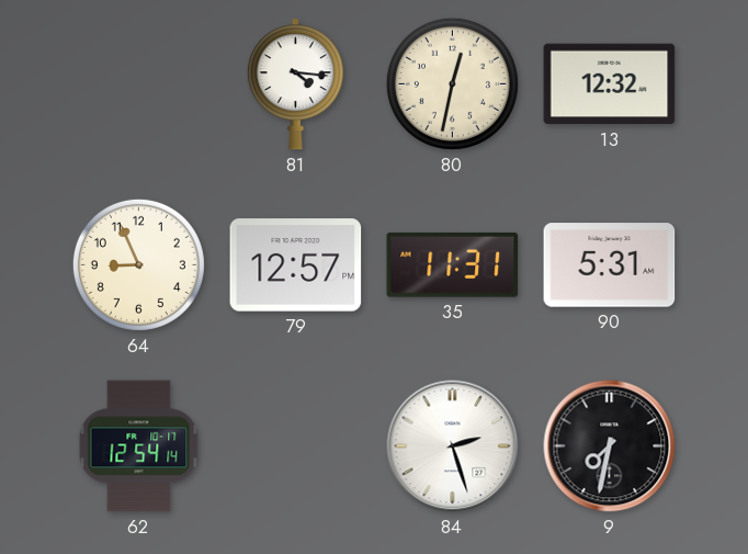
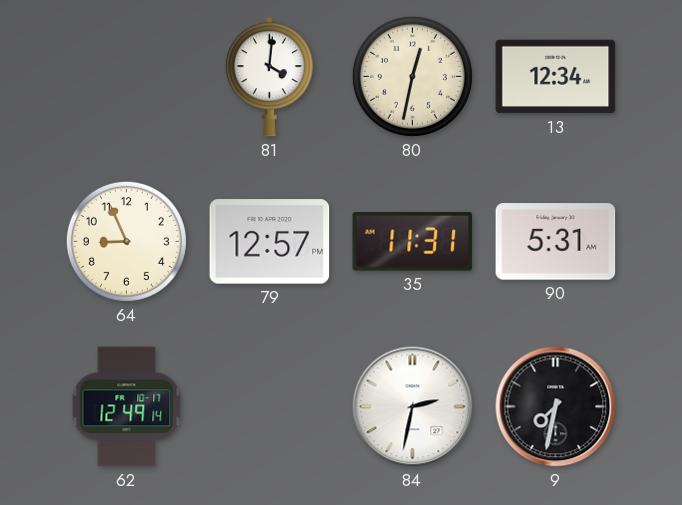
81: 4:16 -> 4:01 (269, 77)
13: 12:32 -> 12:34 (556, 77)
62: 12:54 -> 12:49 (127, 407)
84: 2:27 -> 2:32 (413, 407)
